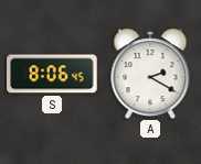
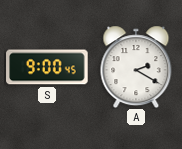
S: 8:06 -> 9:00 (47, 67)
